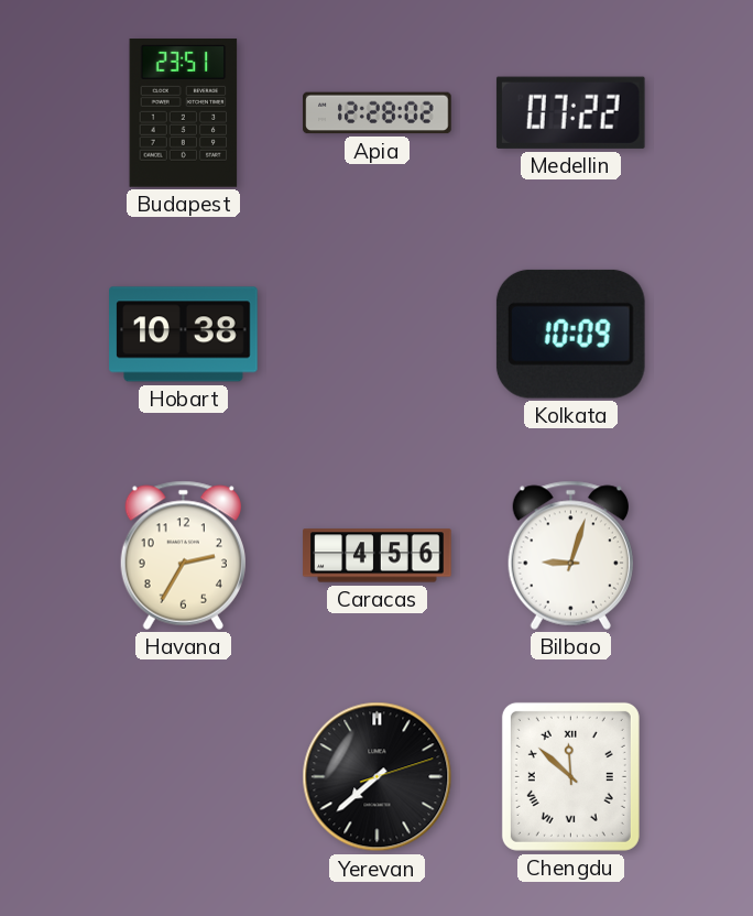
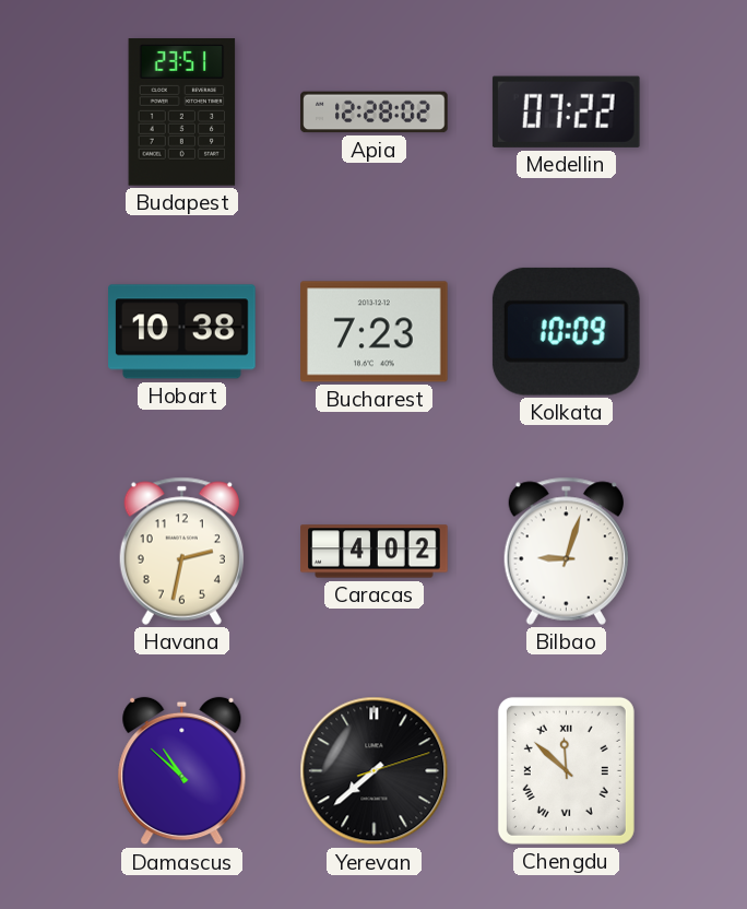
Bucharest: none -> 7:23 (375, 332)
Havana: 2:35 -> 2:32 (181, 551)
Caracas: 4:56 -> 4:02 (375, 552)
Damascus: none -> 10:52 (182, 771)
